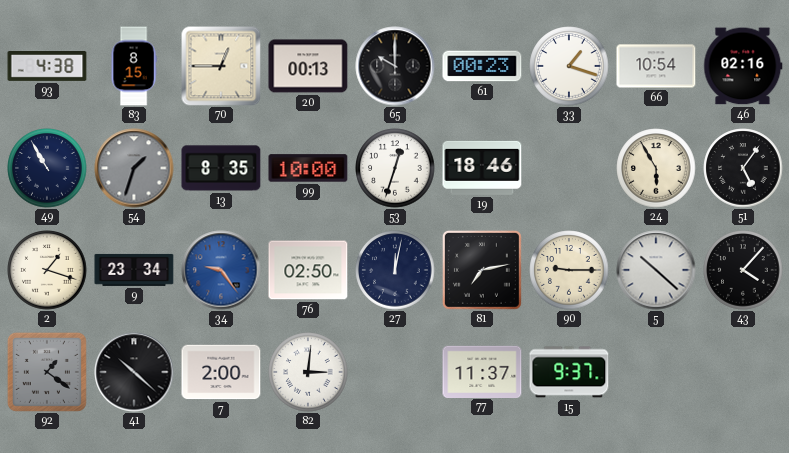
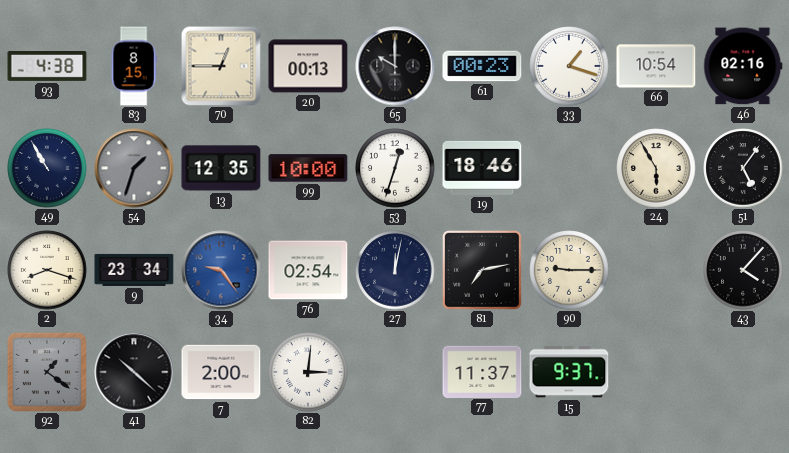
13: 8:35 -> 12:35 (221, 168)
2: 1:18 -> 8:18 (47, 270)
76: 02:50 -> 02:54 (308, 270)
5: 10:22 -> none (656, 270)
